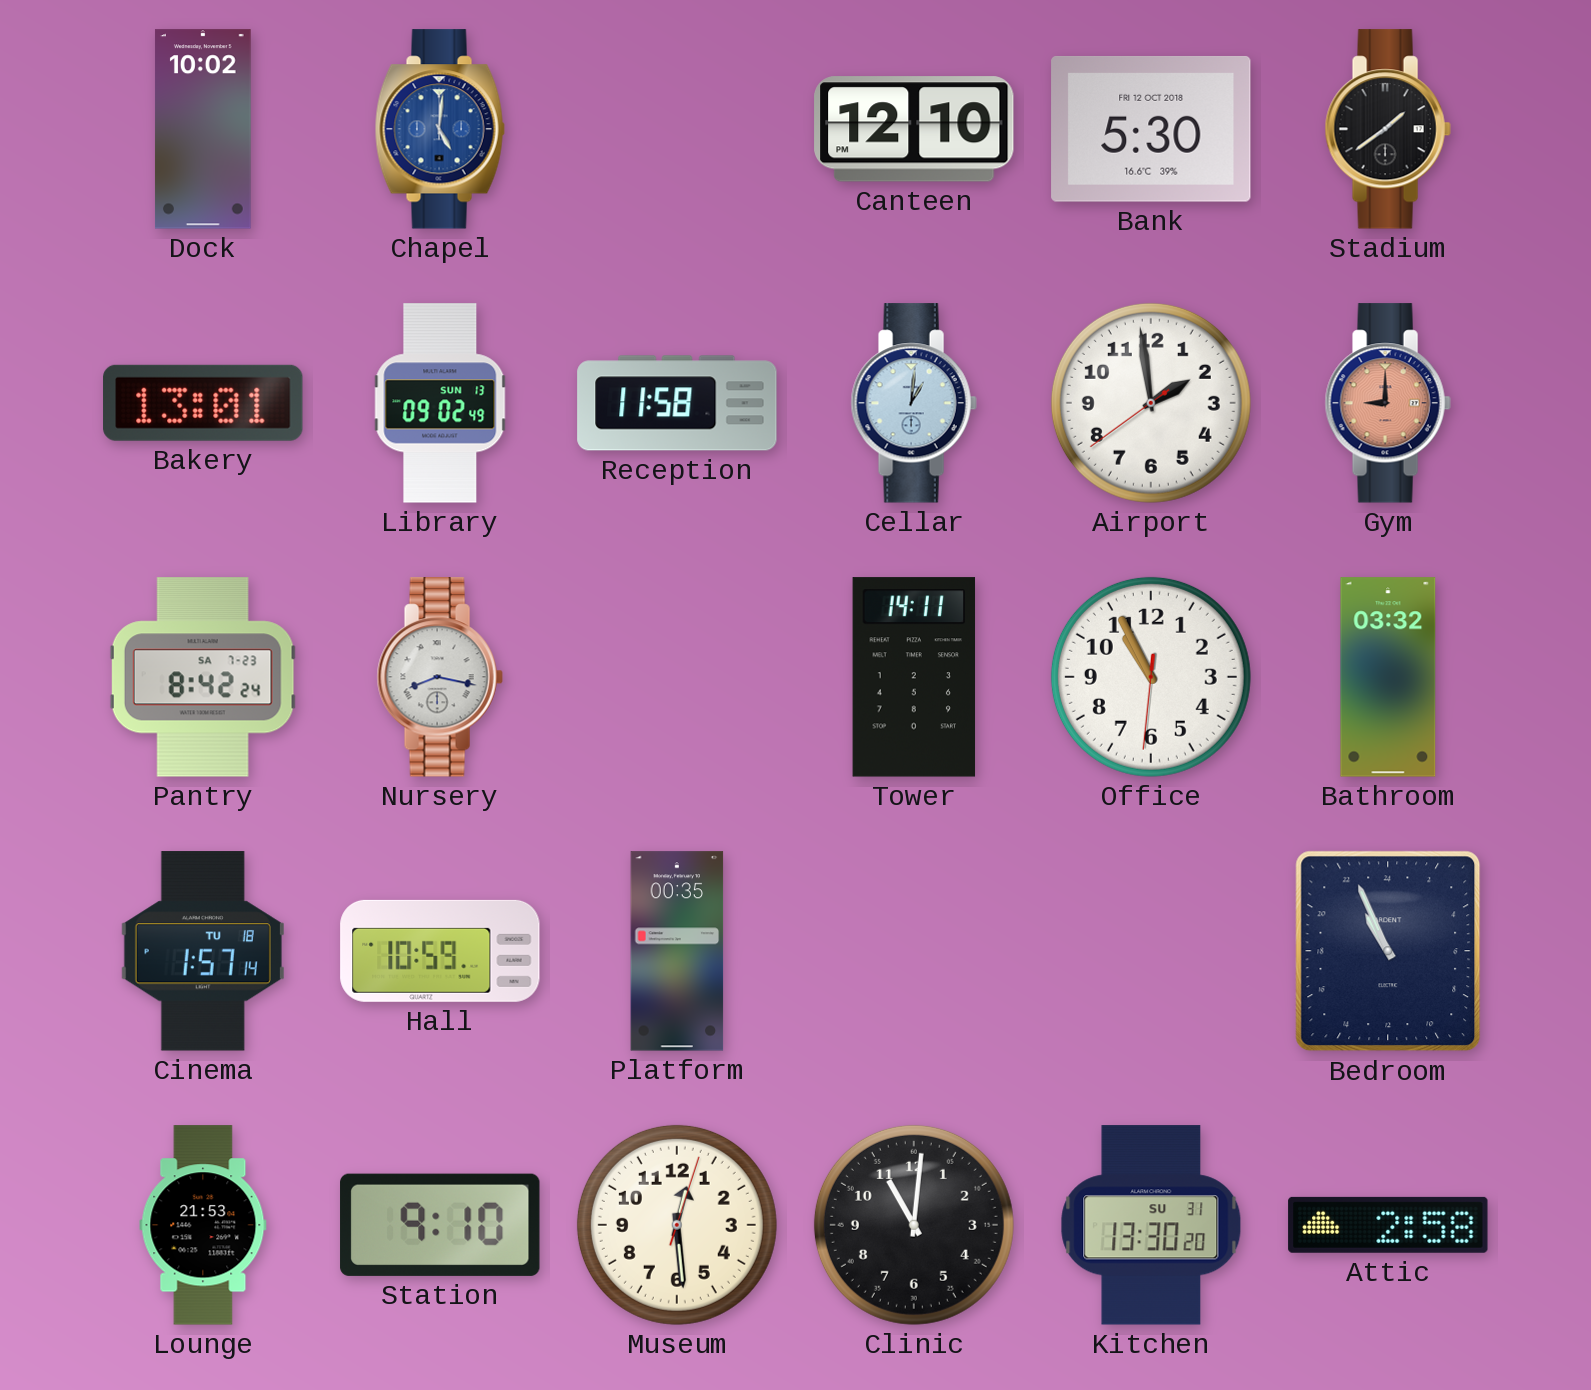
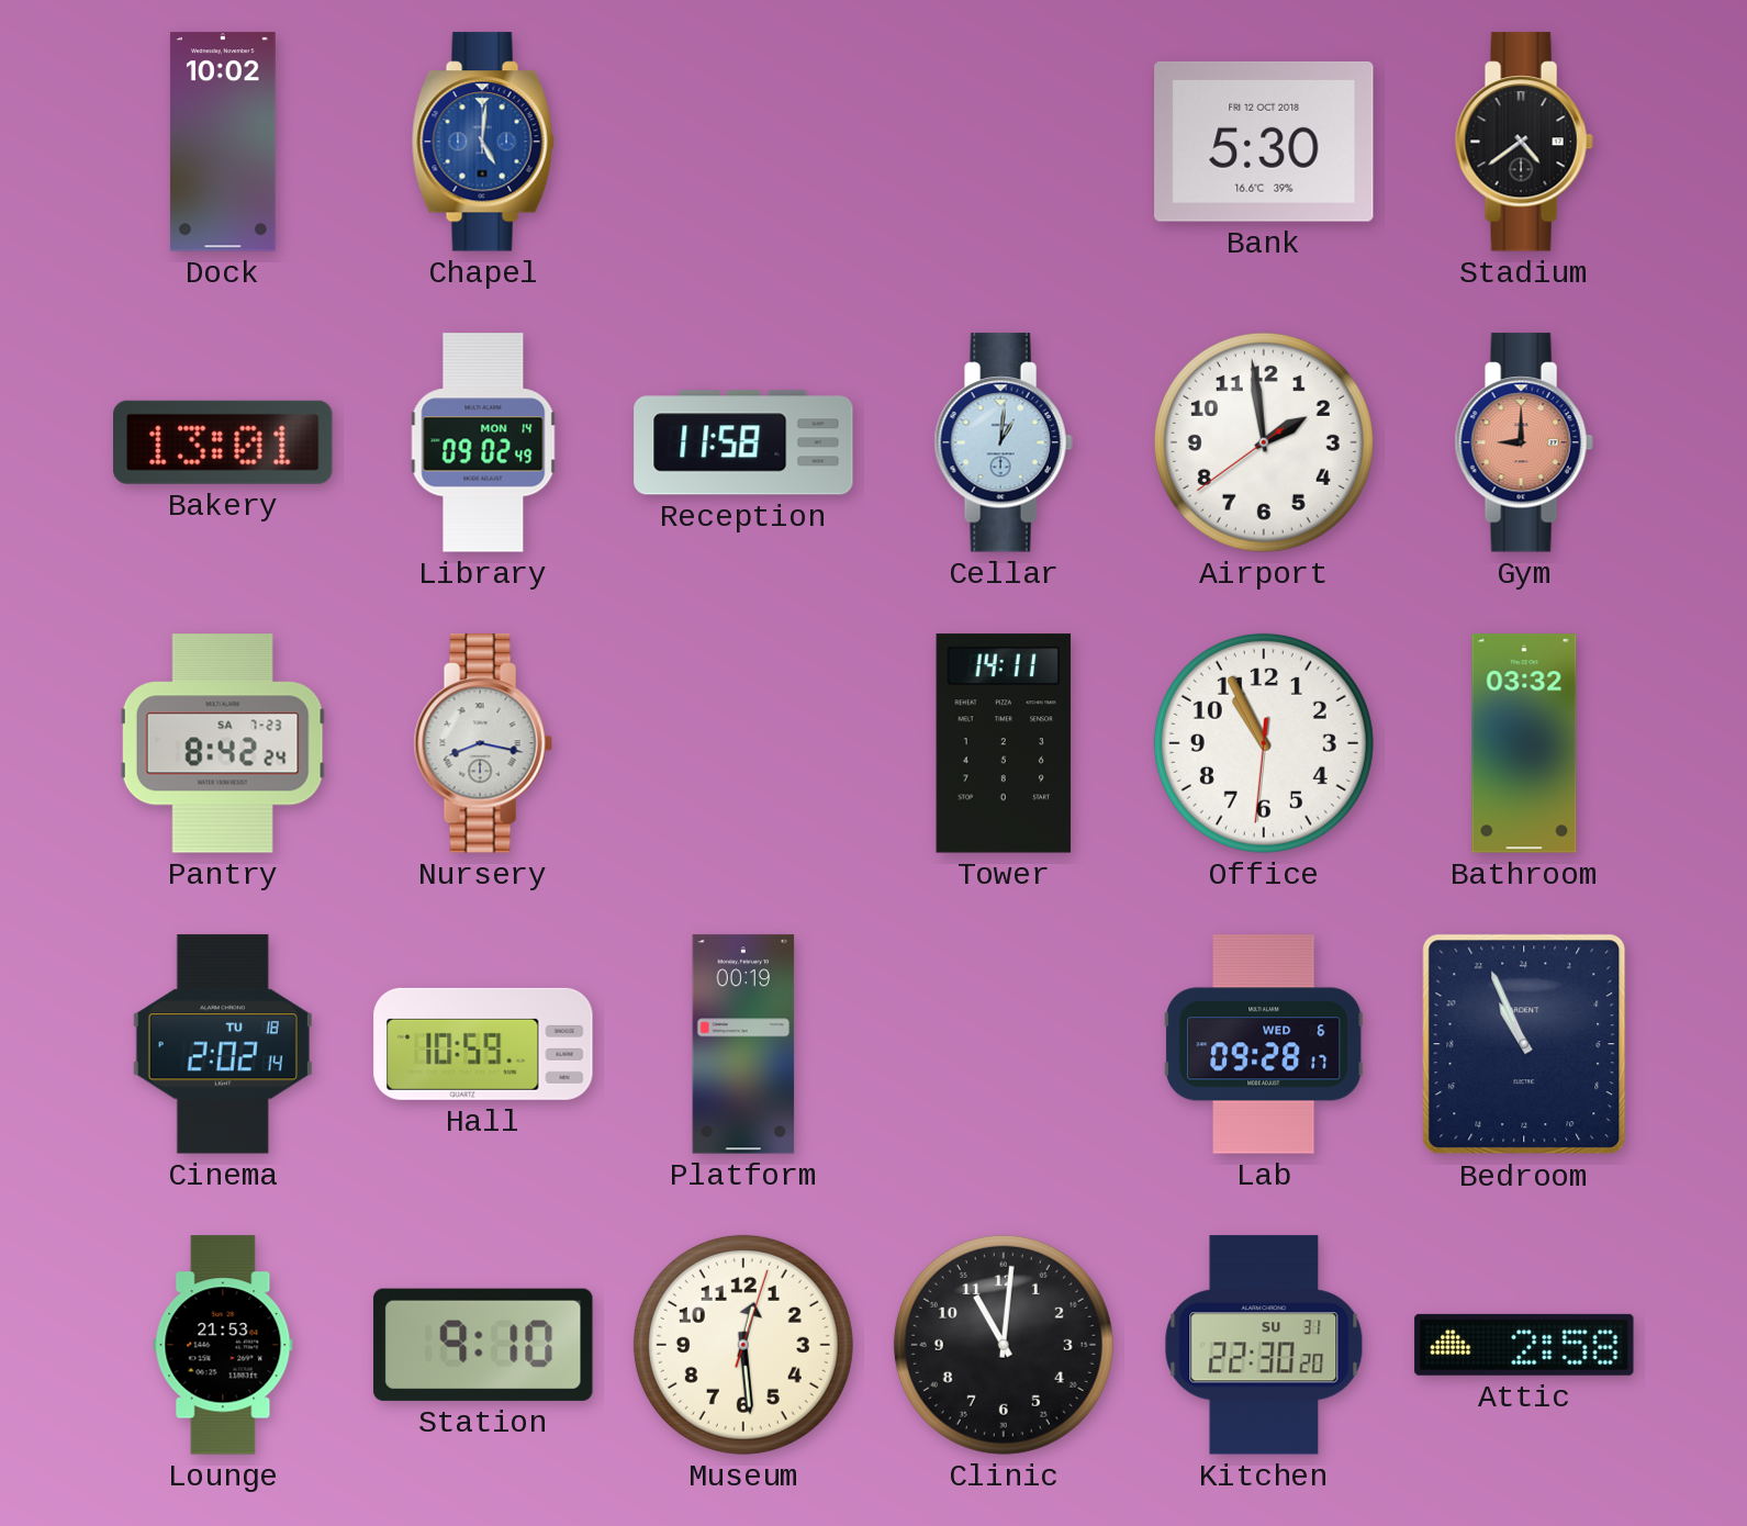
Canteen: 12:10 -> none (914, 129)
Stadium: 1:39 -> 4:39 (1524, 142)
Library date: SUN 13 -> MON 14 (483, 442)
Cinema: 1:57 -> 2:02 (223, 1044)
Platform: 00:35 -> 00:19 (743, 1044)
Lab: none -> 09:28 (1264, 1044)
Kitchen: 13:30 -> 22:30 (1264, 1345)
